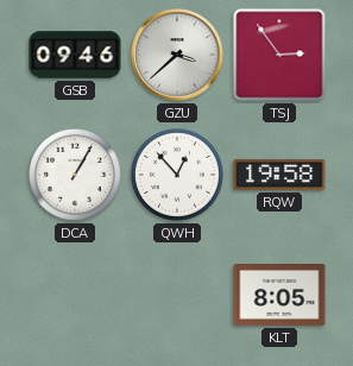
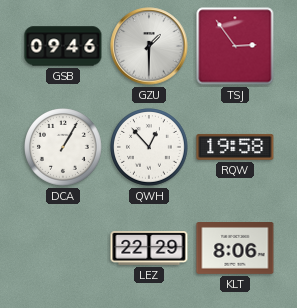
GZU: 3:38 -> 1:30 (149, 46)
LEZ: none -> 22:29 (149, 249)
KLT: 8:05 -> 8:06 (235, 249)
